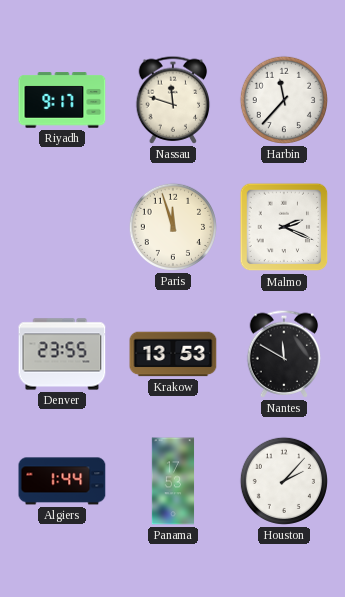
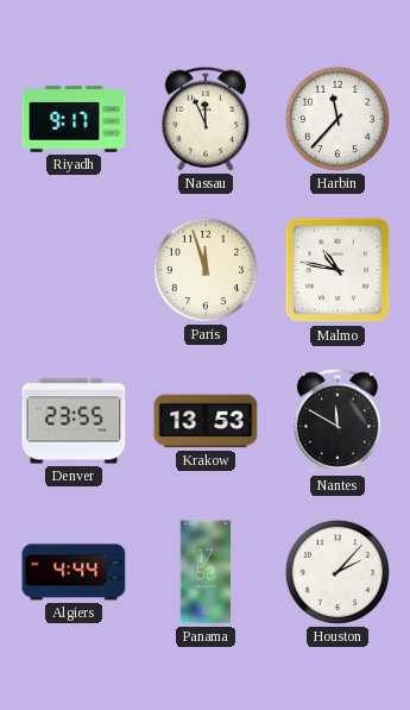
Nassau: 11:48 -> 11:56 (206, 119)
Malmo: 2:19 -> 10:47 (338, 270)
Algiers: 1:44 -> 4:44 (74, 572)
